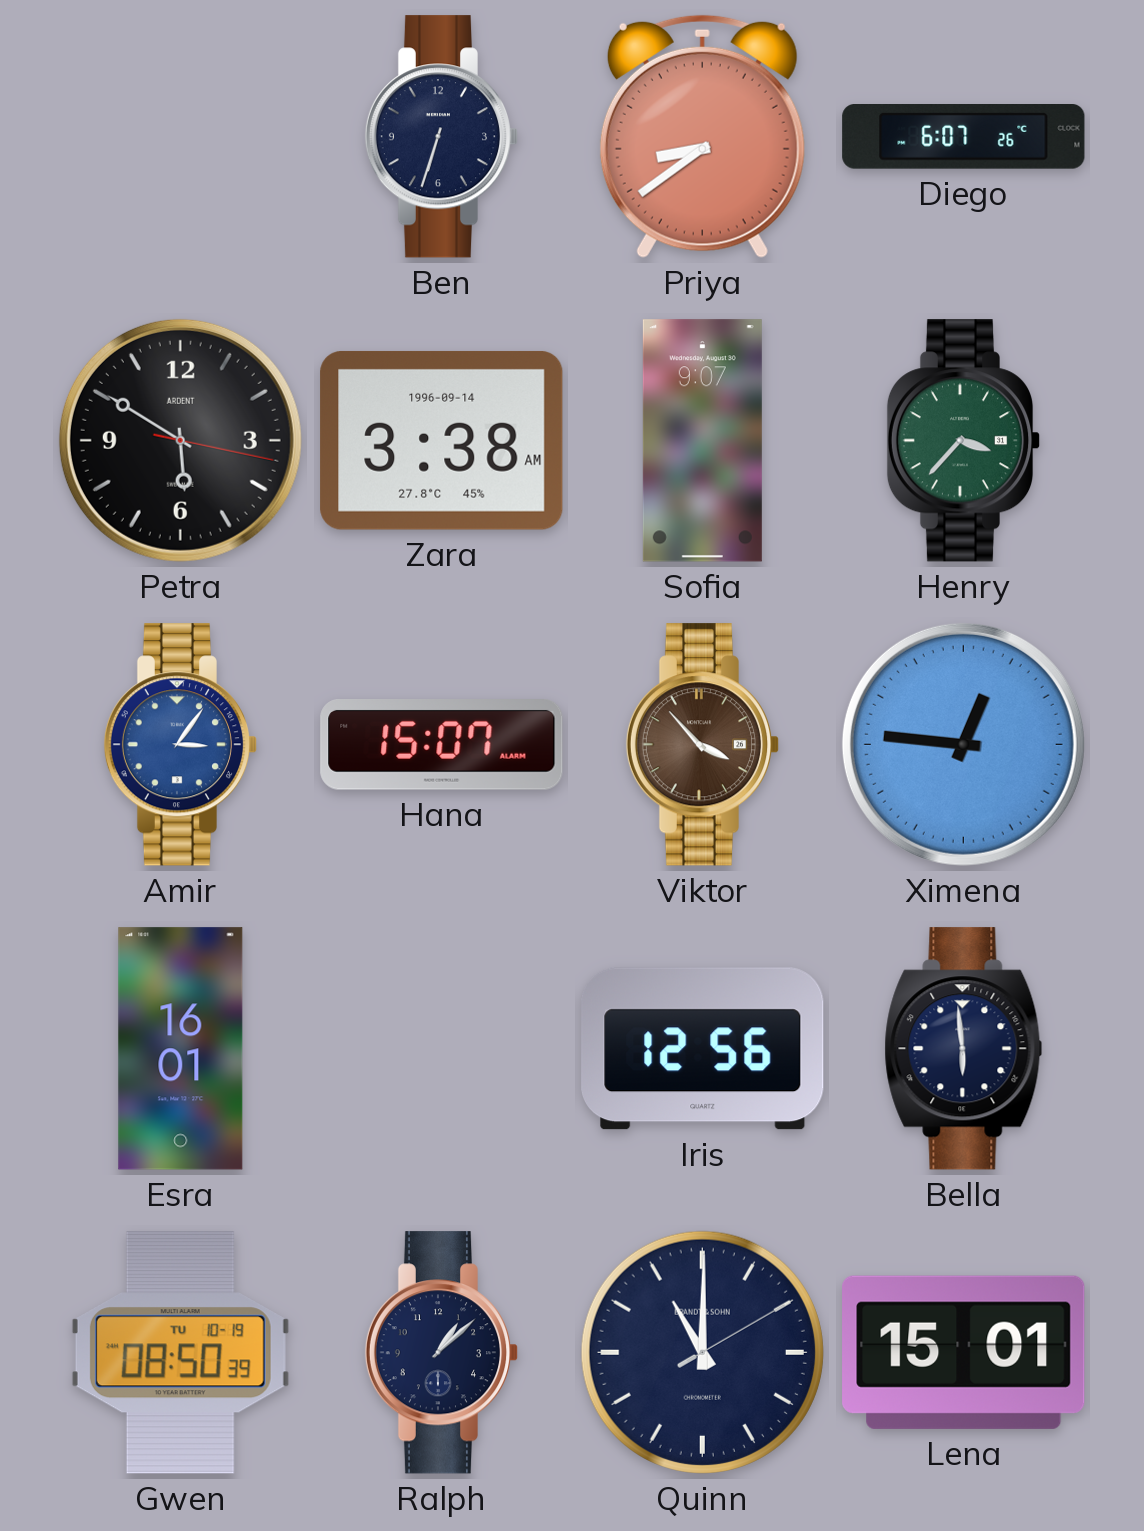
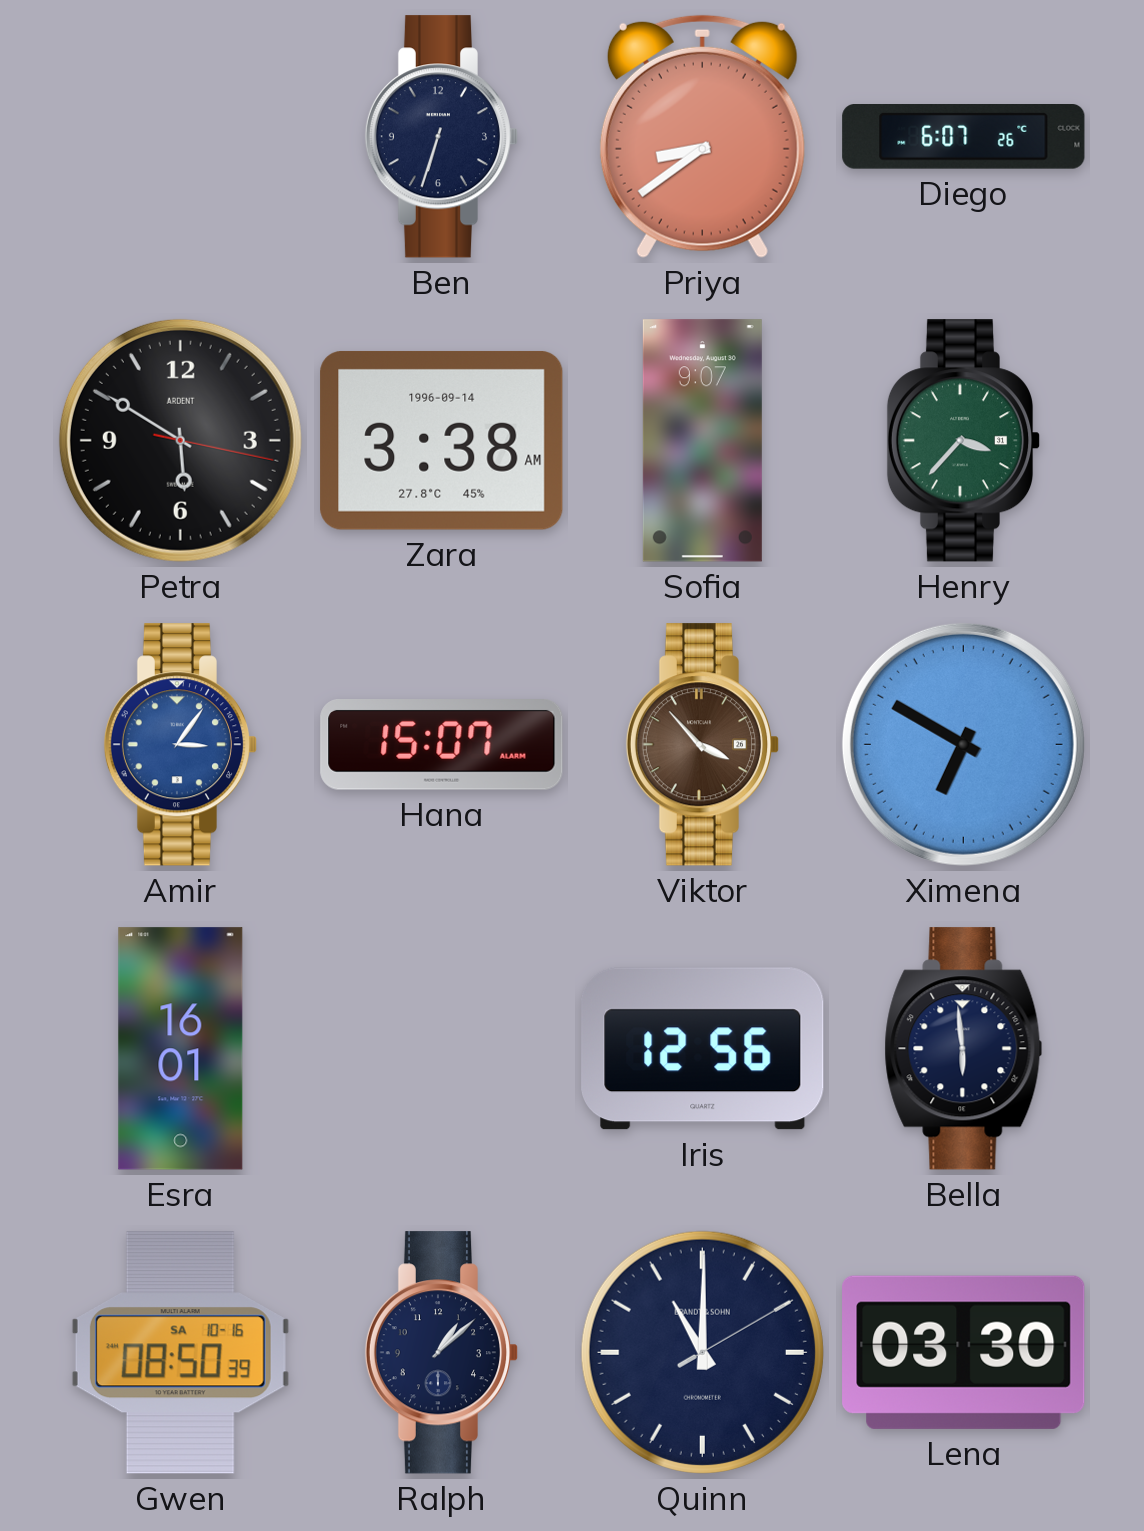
Ximena: 12:46 -> 6:50 (963, 744)
Gwen date: TU 10-19 -> SA 10-16 (180, 1353)
Lena: 15:01 -> 03:30 (964, 1352)
